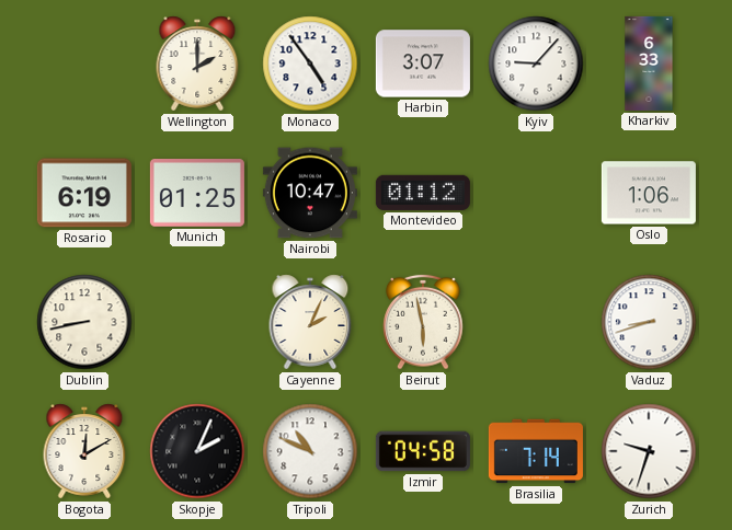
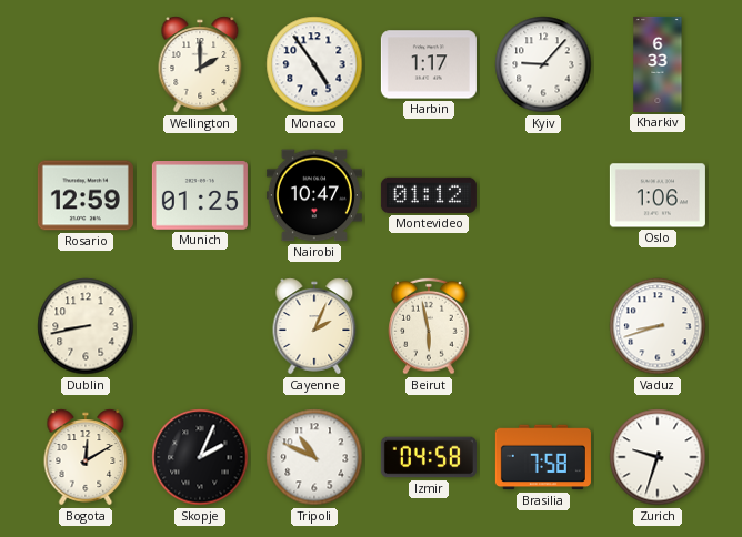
Harbin: 3:07 -> 1:17 (429, 64)
Rosario: 6:19 -> 12:59 (86, 195)
Brasilia: 7:14 -> 7:58 (543, 457)
